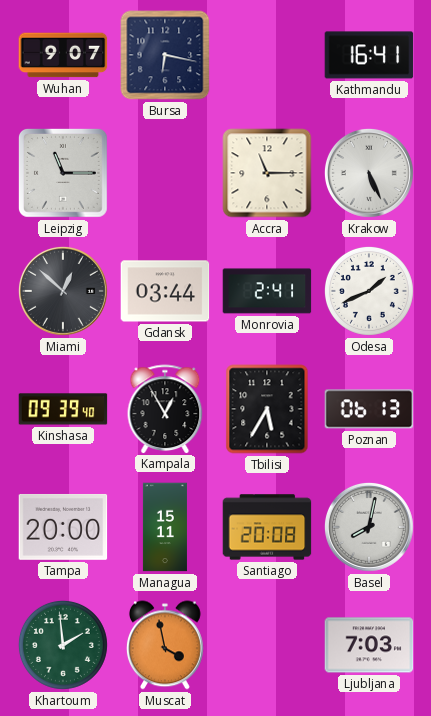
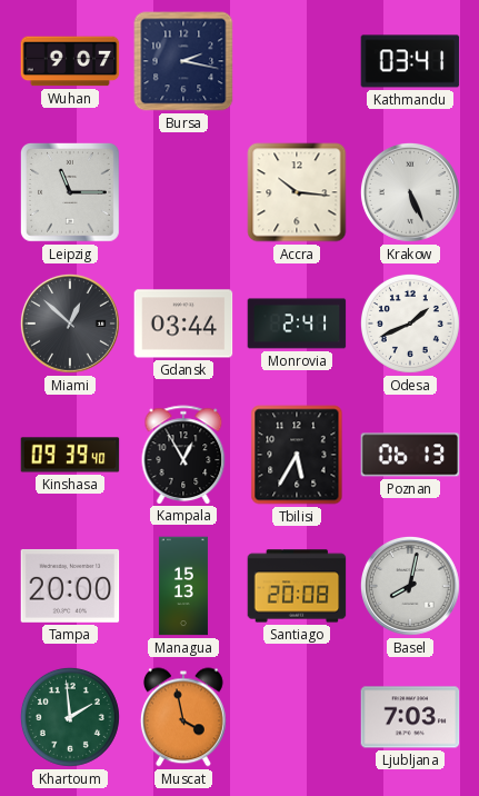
Bursa: 6:17 -> 2:17 (183, 61)
Kathmandu: 16:41 -> 03:41 (410, 61)
Accra: 11:15 -> 10:16 (297, 192)
Managua: 15:11 -> 15:13 (183, 586)
